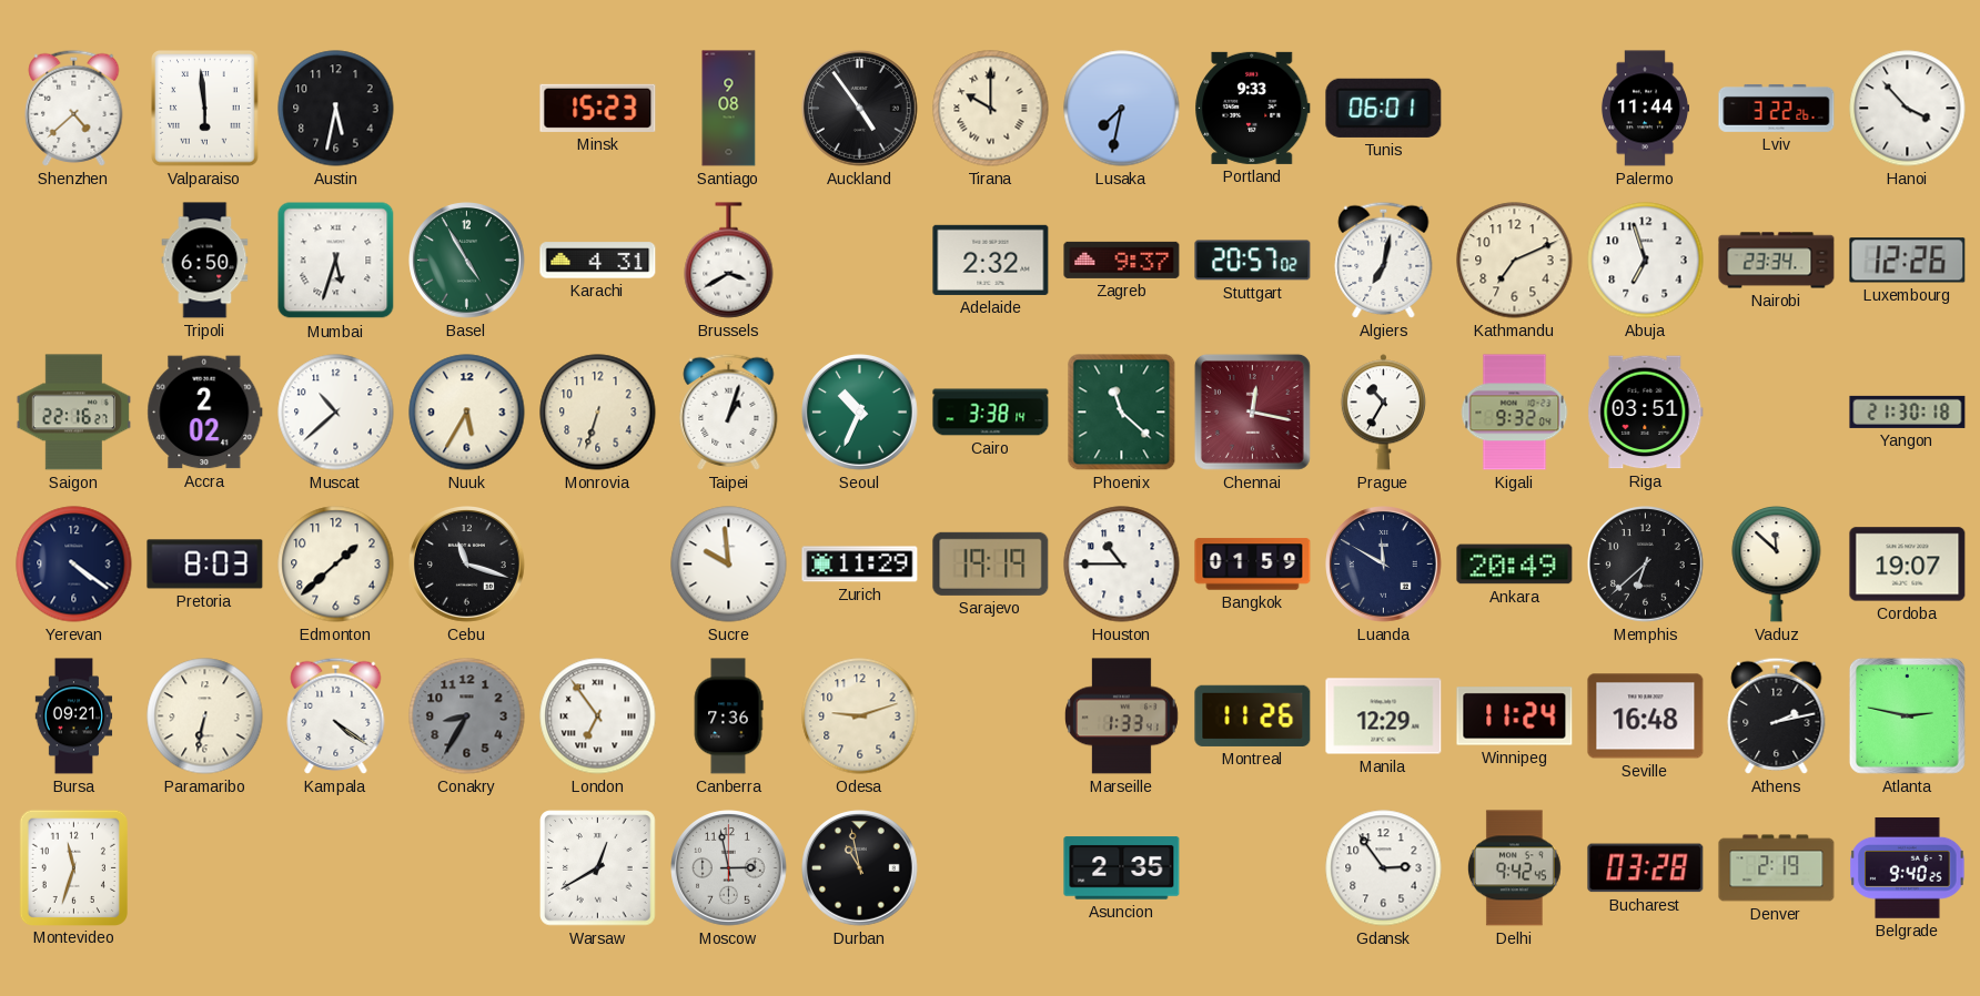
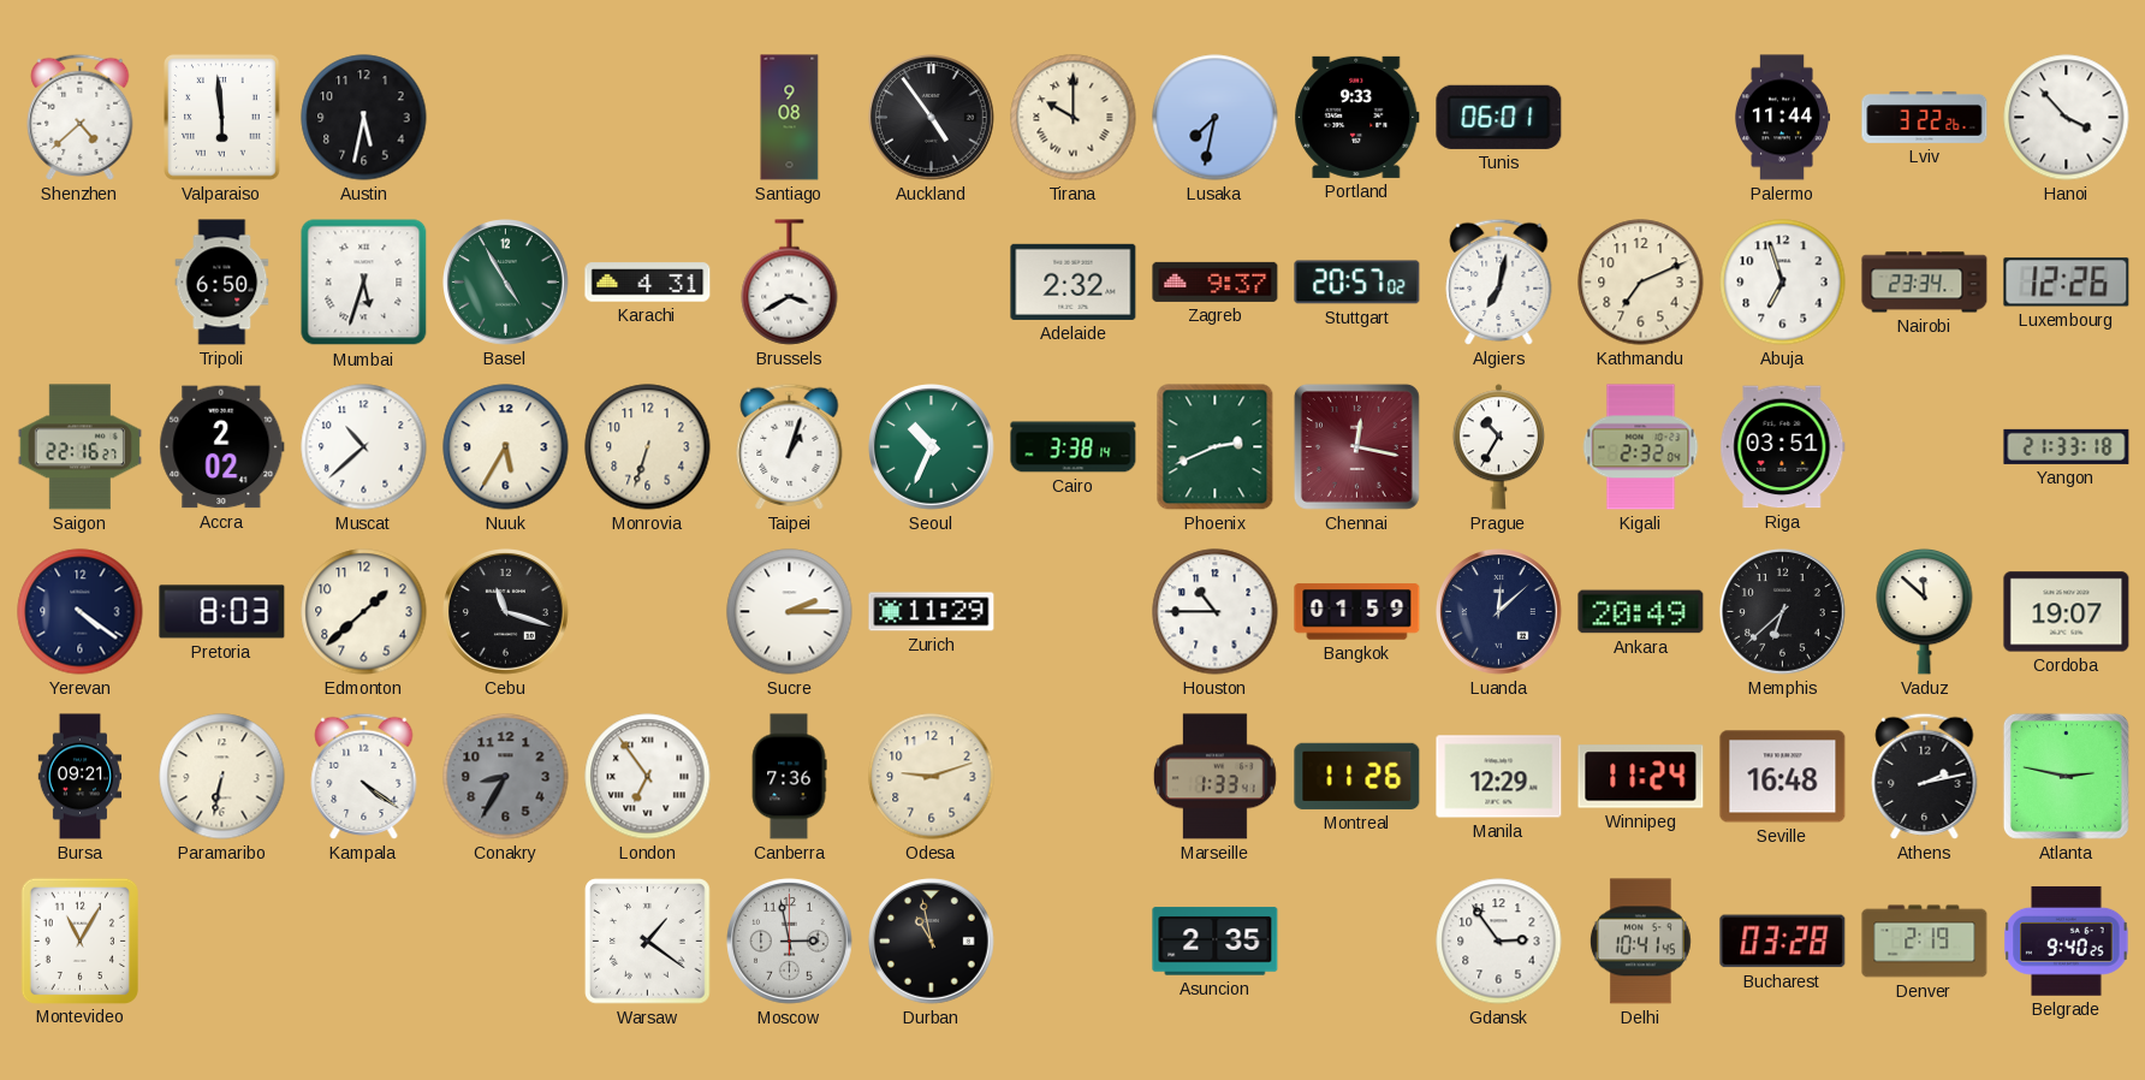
Minsk: 15:23 -> none (598, 108)
Phoenix: 11:22 -> 2:41 (1216, 447)
Kigali: 9:32 -> 2:32 (1641, 447)
Yangon: 21:30 -> 21:33 (2067, 446)
Sucre: 9:59 -> 2:15 (790, 612)
Sarajevo: 19:19 -> none (991, 563)
Luanda: 11:50 -> 12:08 (1499, 612)
Montevideo: 11:33 -> 11:05 (79, 940)
Warsaw: 12:40 -> 1:21 (648, 942)
Delhi: 9:42 -> 10:41 (1640, 942)
